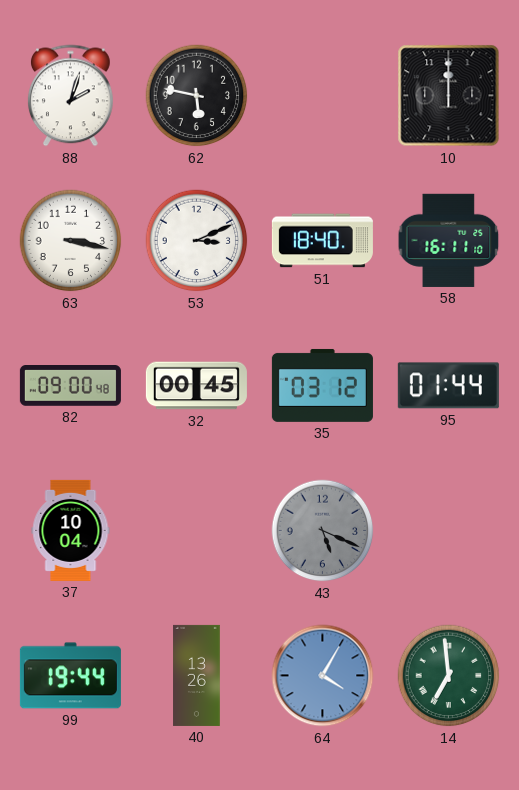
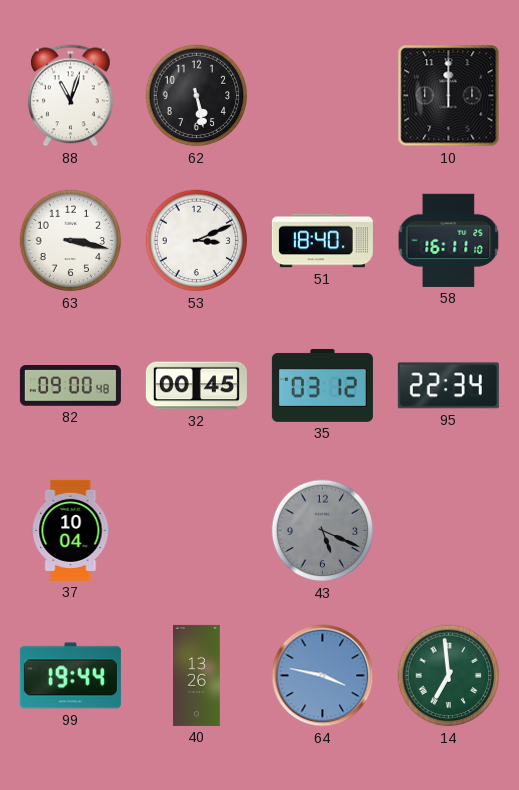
88: 2:03 -> 11:03 (70, 96)
62: 5:47 -> 5:28 (197, 96)
95: 01:44 -> 22:34 (448, 386)
64: 4:05 -> 3:47 (323, 676)
